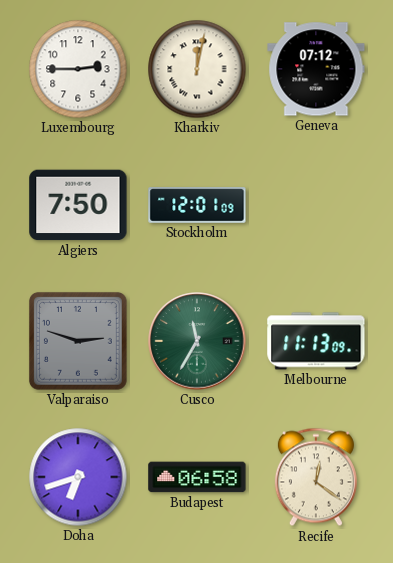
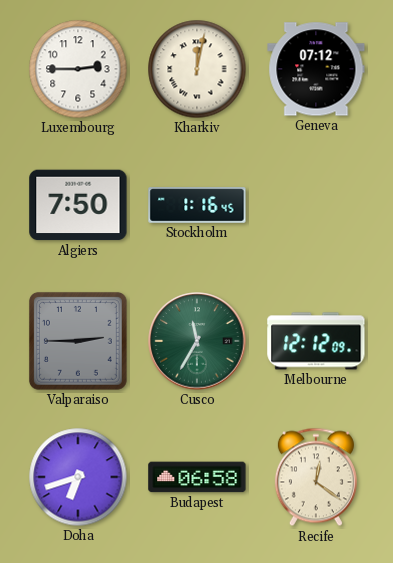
Stockholm: 12:01 -> 1:16 (197, 205)
Valparaiso: 2:48 -> 2:45 (78, 341)
Melbourne: 11:13 -> 12:12 (316, 341)
